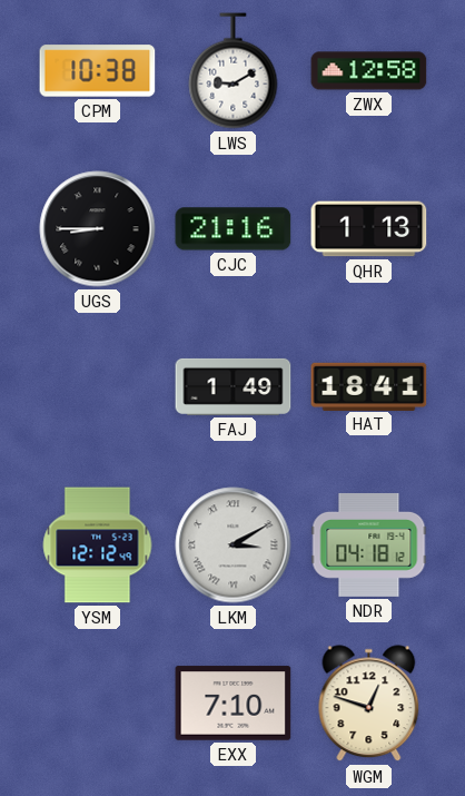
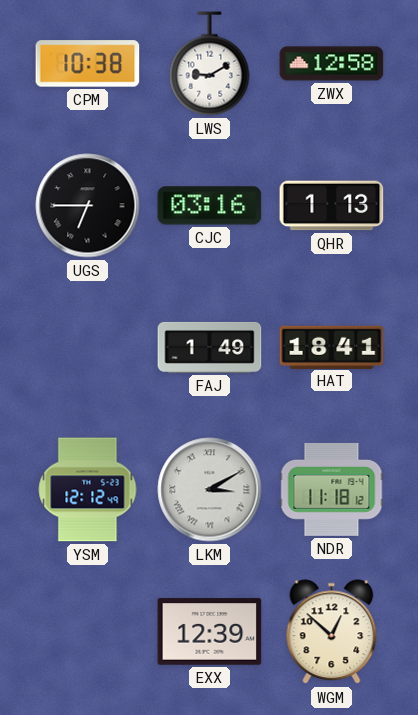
UGS: 8:45 -> 6:45 (88, 206)
CJC: 21:16 -> 03:16 (210, 206)
NDR: 04:18 -> 11:18 (332, 490)
EXX: 7:10 -> 12:39 (210, 632)
WGM: 12:48 -> 12:52 (332, 632)
